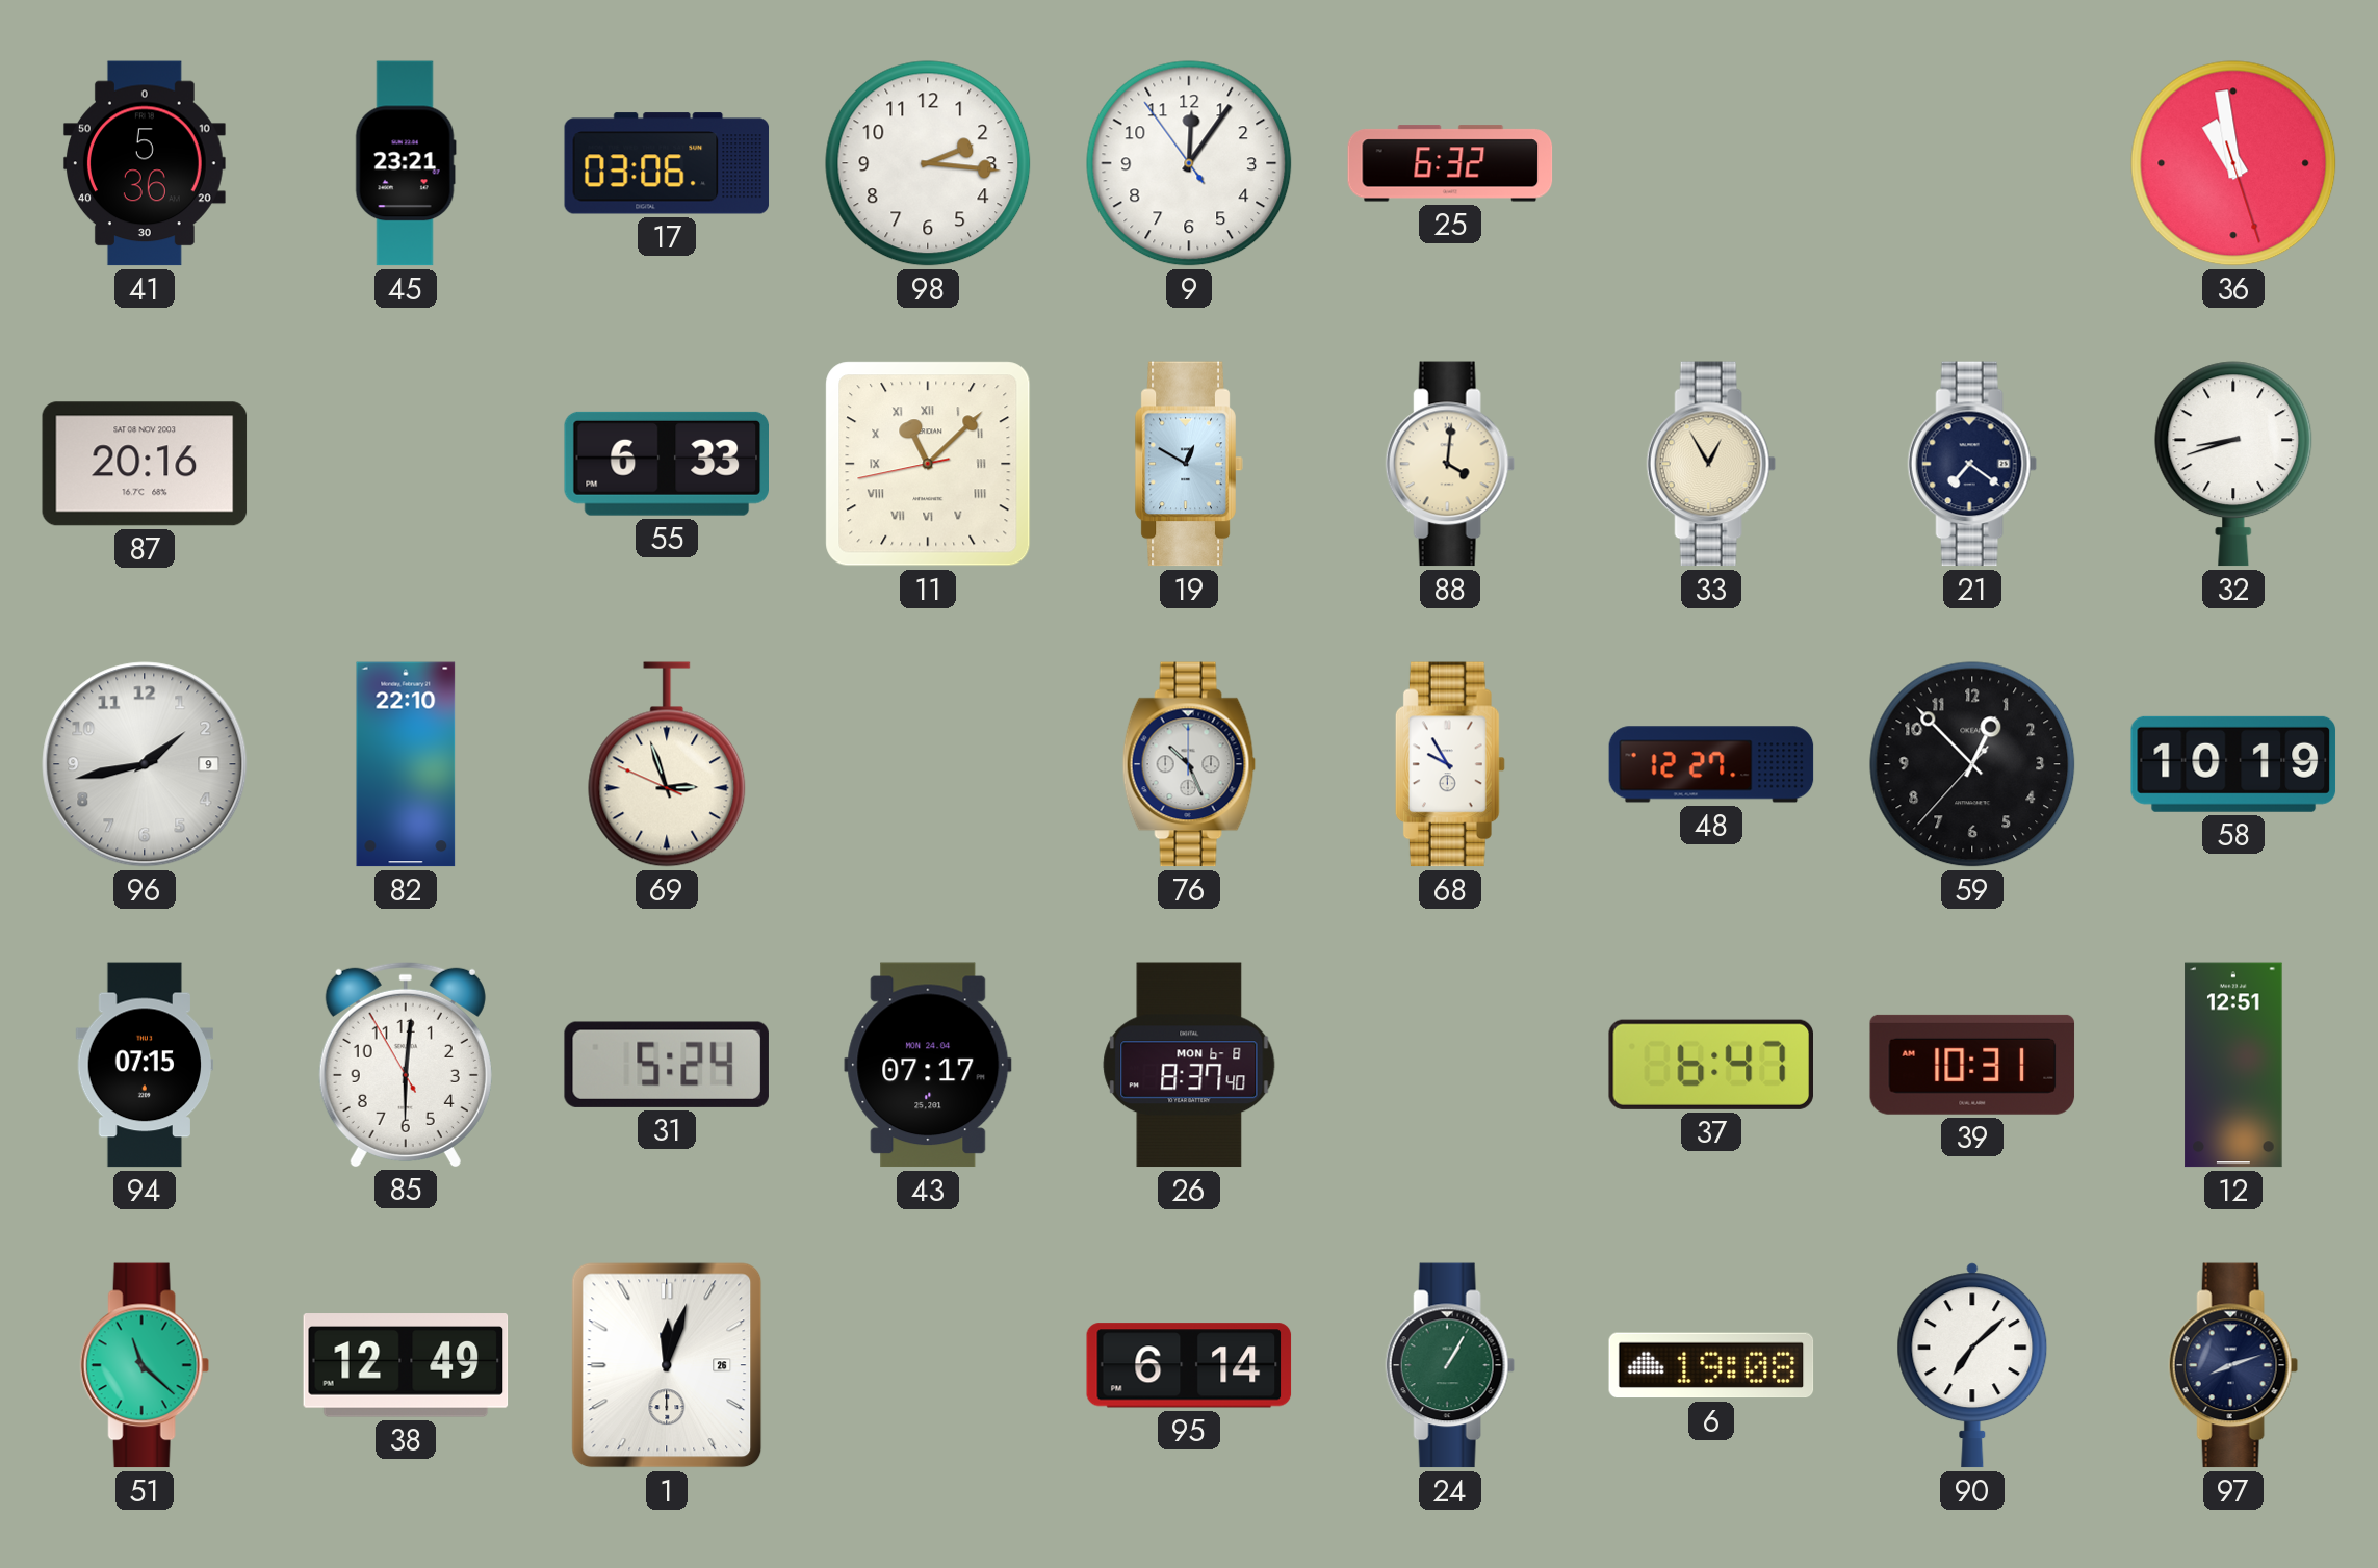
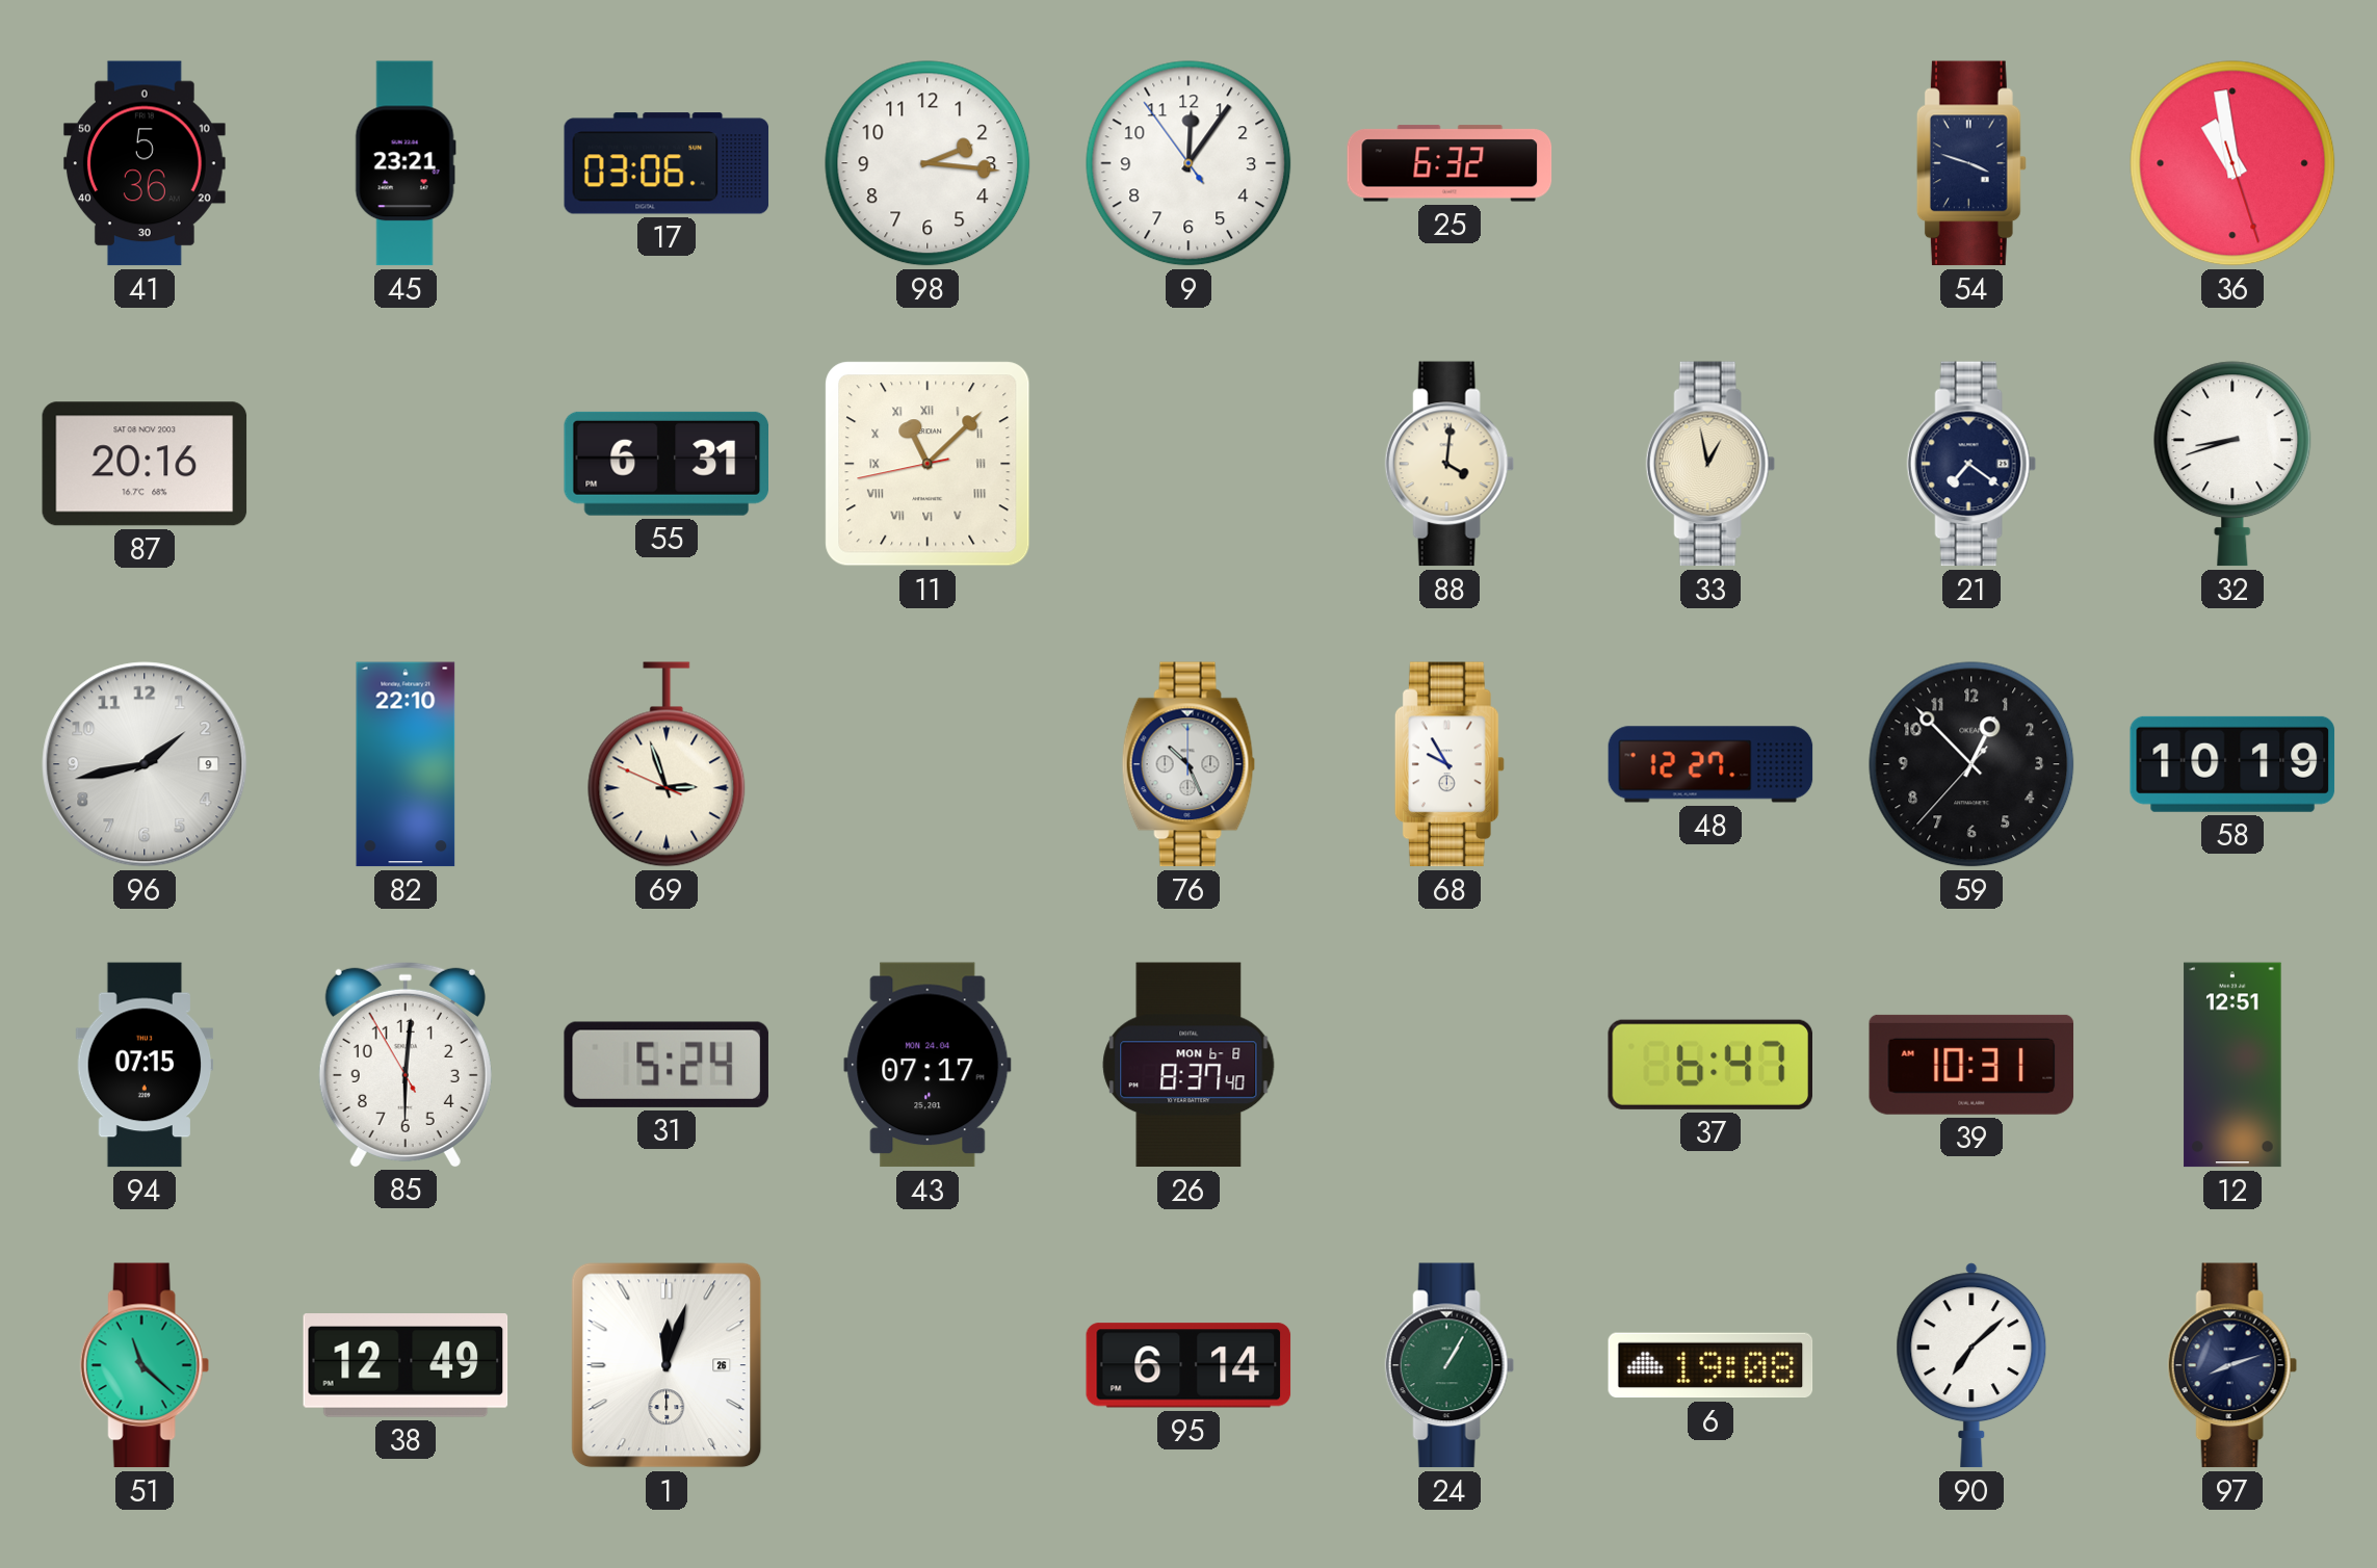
54: none -> 3:48 (1971, 163)
55: 6:33 -> 6:31 (665, 464)
19: 12:50 -> none (1189, 464)
33: 12:55 -> 12:58 (1710, 464)
